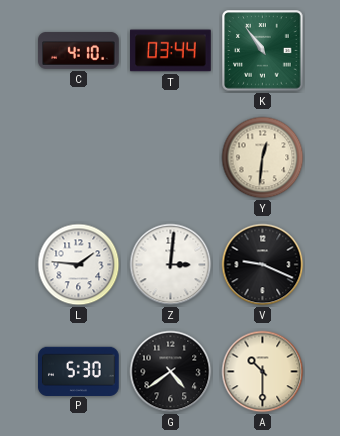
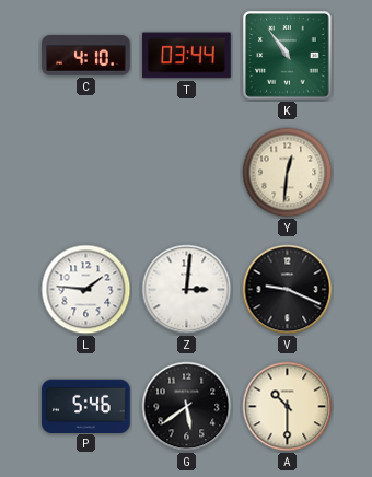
P: 5:30 -> 5:46 (86, 406)
G: 4:39 -> 5:39 (187, 407)
